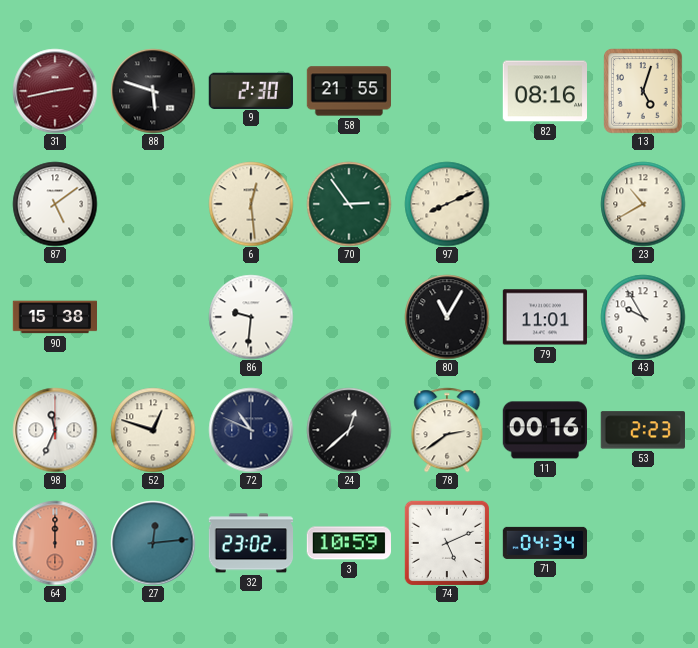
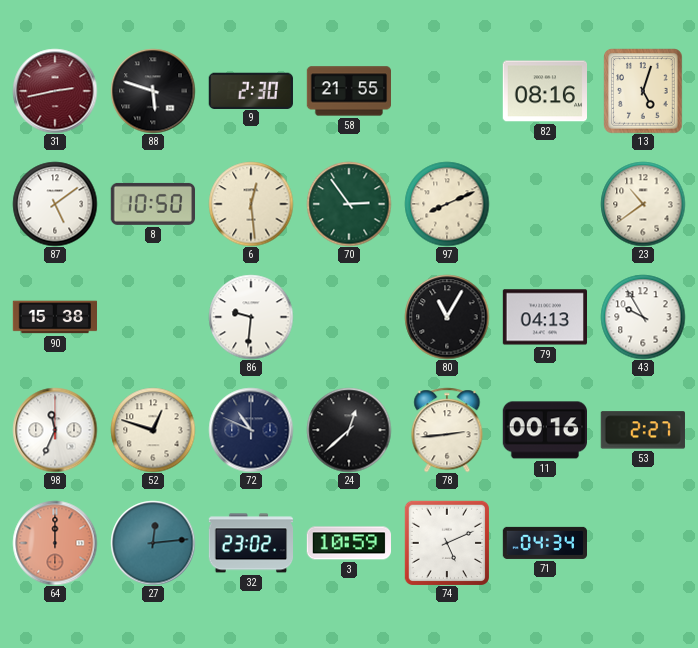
8: none -> 10:50 (152, 204)
23: 10:40 -> 10:39 (643, 204)
79: 11:01 -> 04:13 (544, 317)
78: 2:39 -> 2:44 (447, 430)
53: 2:23 -> 2:27 (643, 430)
